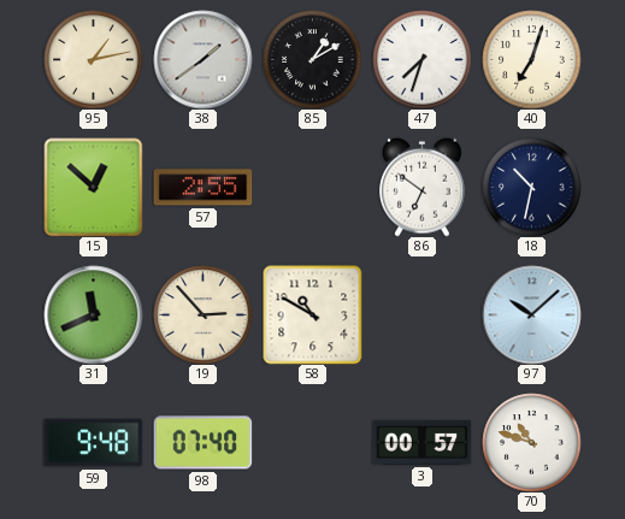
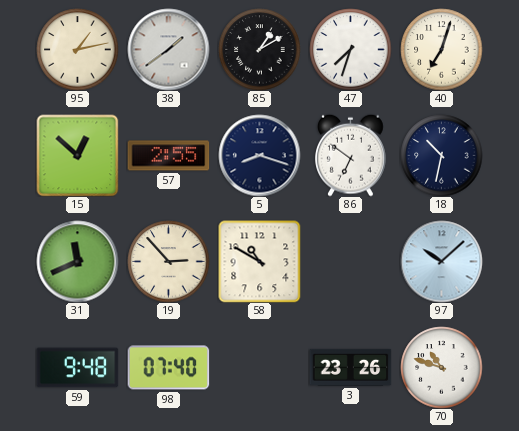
5: none -> 8:18 (259, 155)
3: 00:57 -> 23:26 (350, 367)
